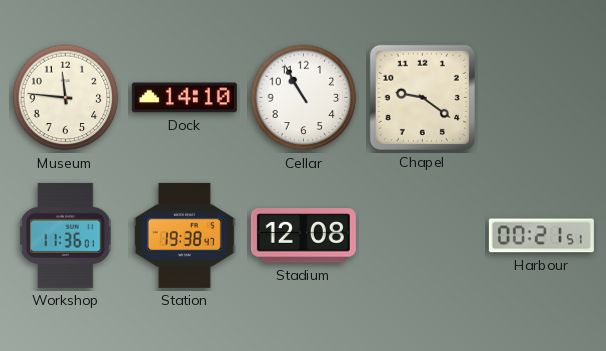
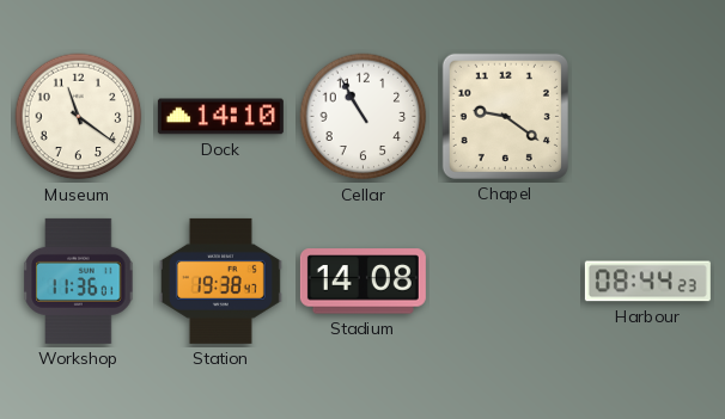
Museum: 11:46 -> 11:21 (79, 117)
Stadium: 12:08 -> 14:08 (363, 282)
Harbour: 00:21 -> 08:44 (647, 282)
